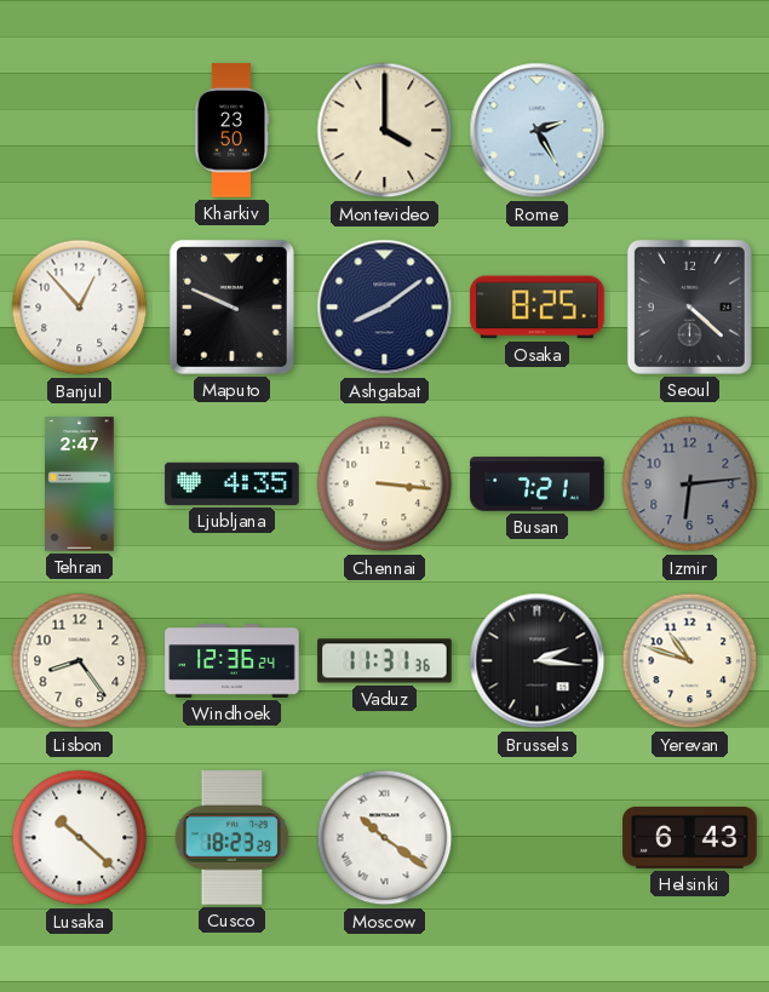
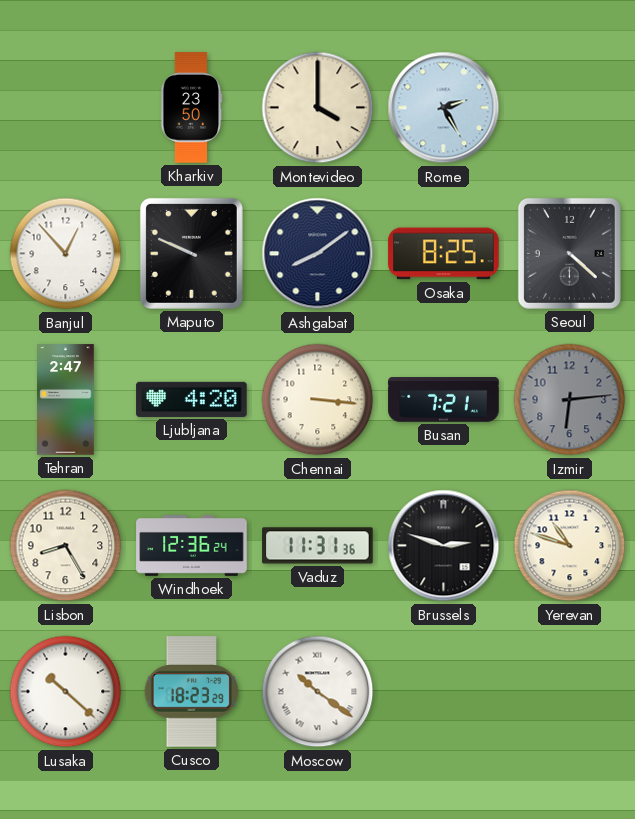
Ljubljana: 4:35 -> 4:20 (192, 399)
Lisbon: 8:24 -> 8:25 (66, 546)
Brussels: 2:16 -> 2:48 (444, 546)
Helsinki: 6:43 -> none (690, 837)
